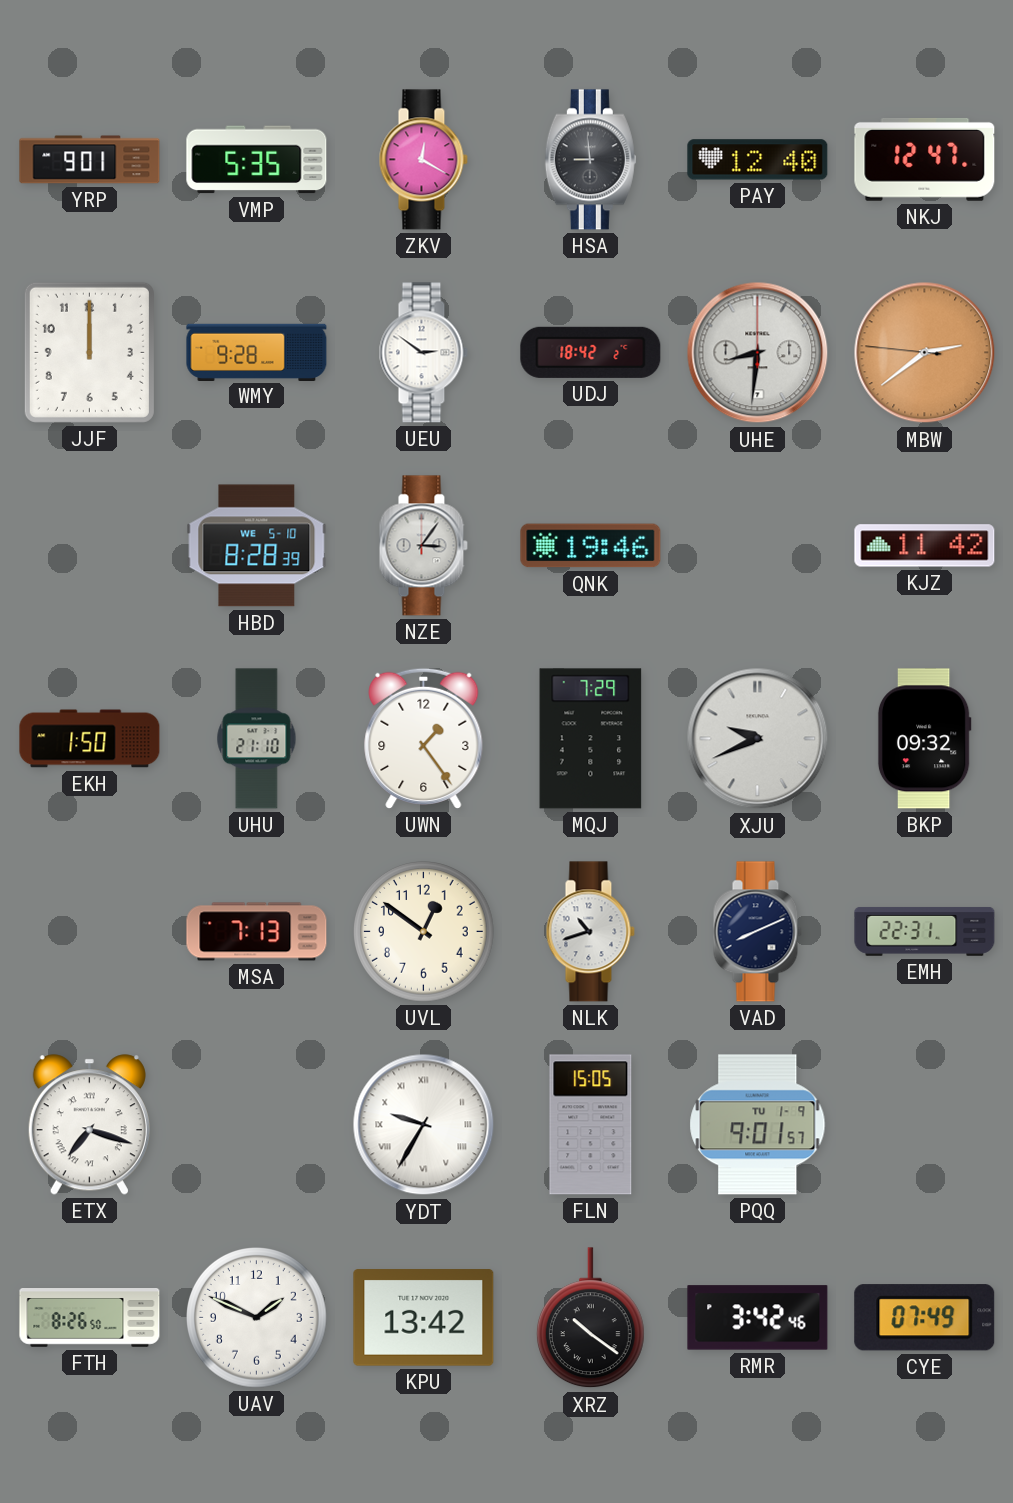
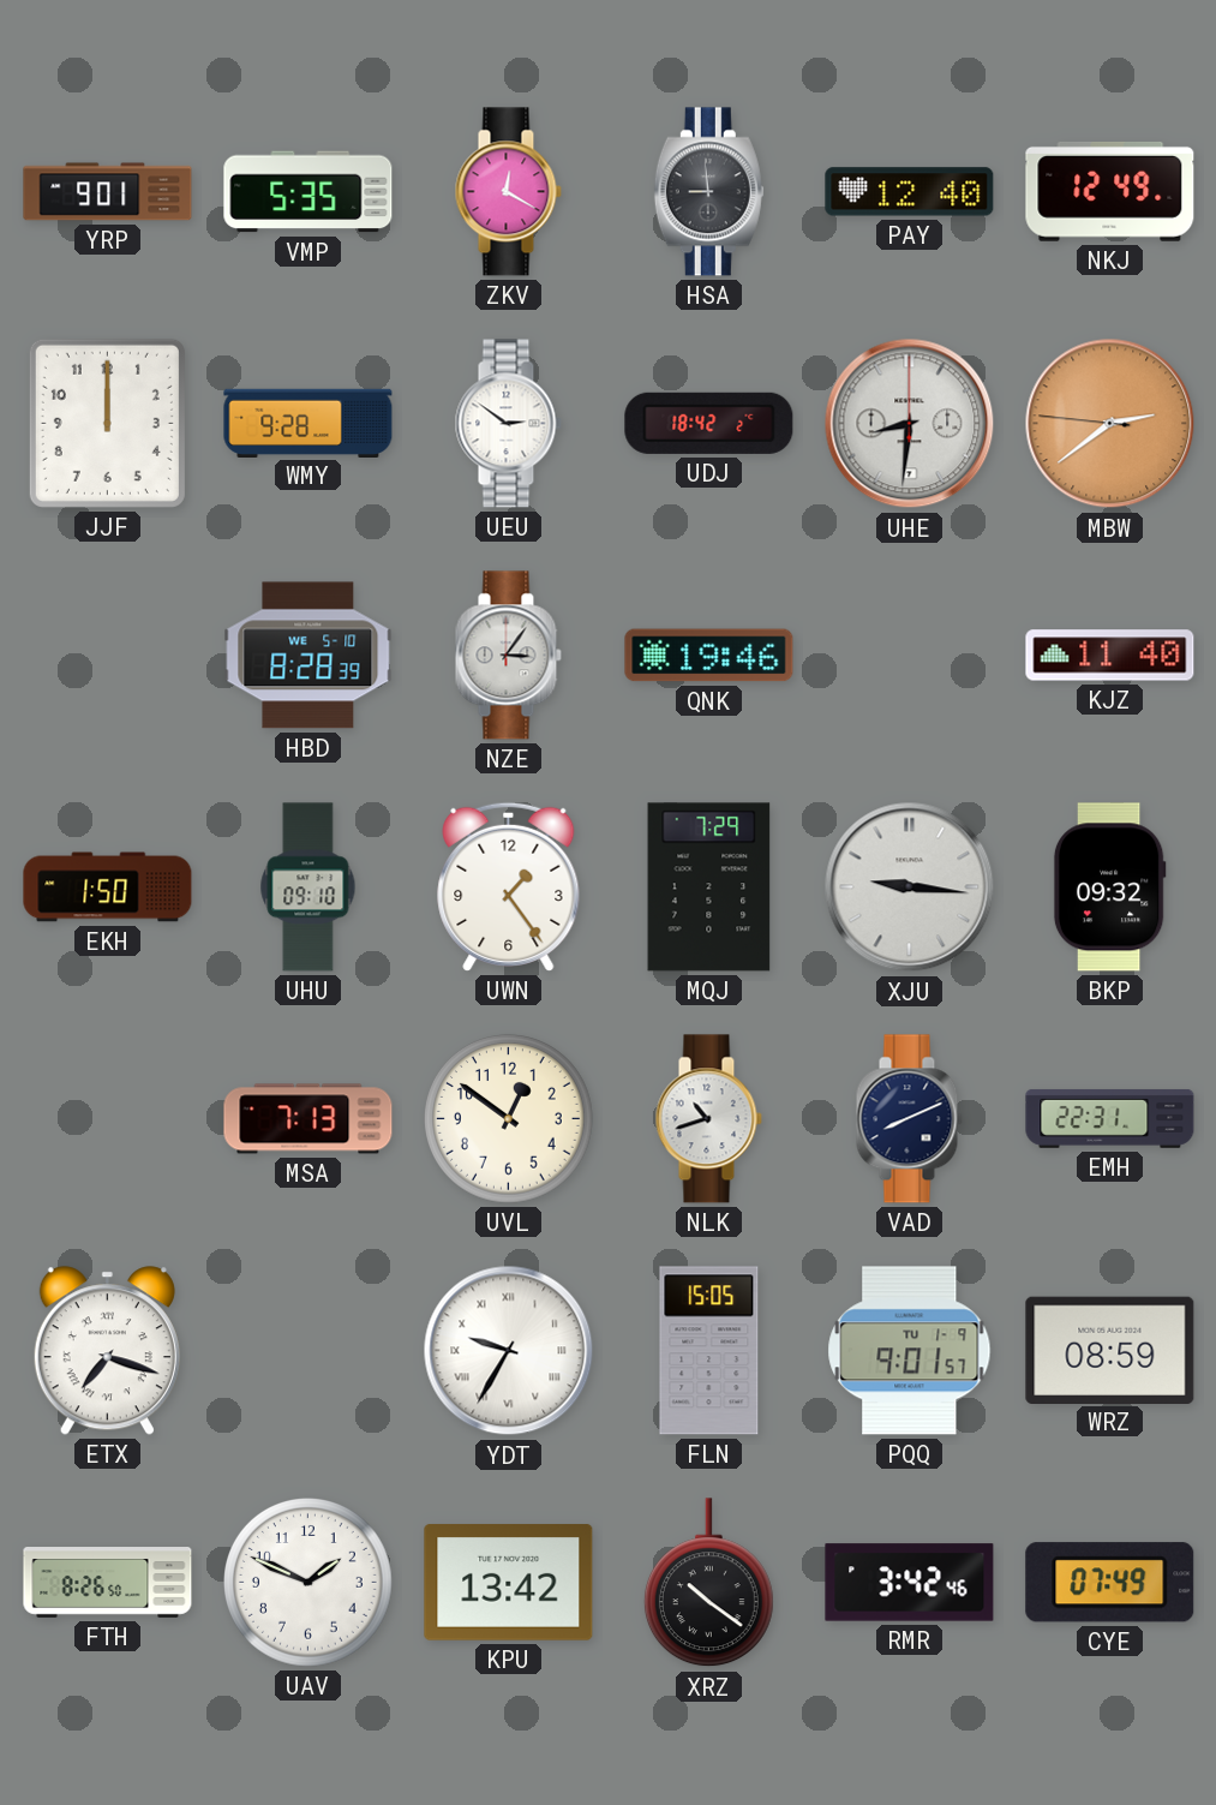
NKJ: 12:47 -> 12:49 (1110, 191)
KJZ: 11:42 -> 11:40 (1110, 656)
UHU: 21:10 -> 09:10 (309, 887)
XJU: 9:41 -> 9:16 (910, 887)
WRZ: none -> 08:59 (1110, 1350)
